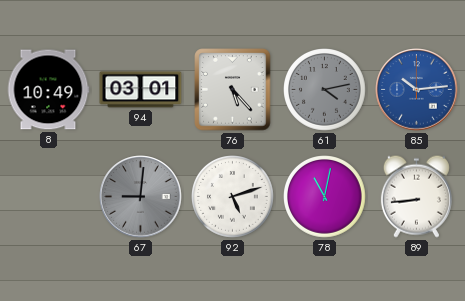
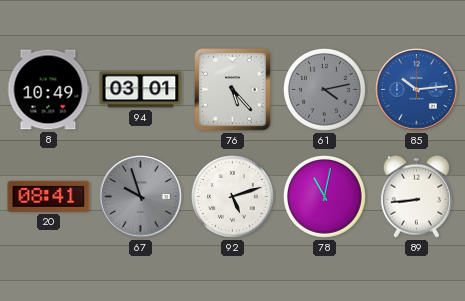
20: none -> 08:41 (49, 196)
67: 9:01 -> 9:57 (141, 197)
